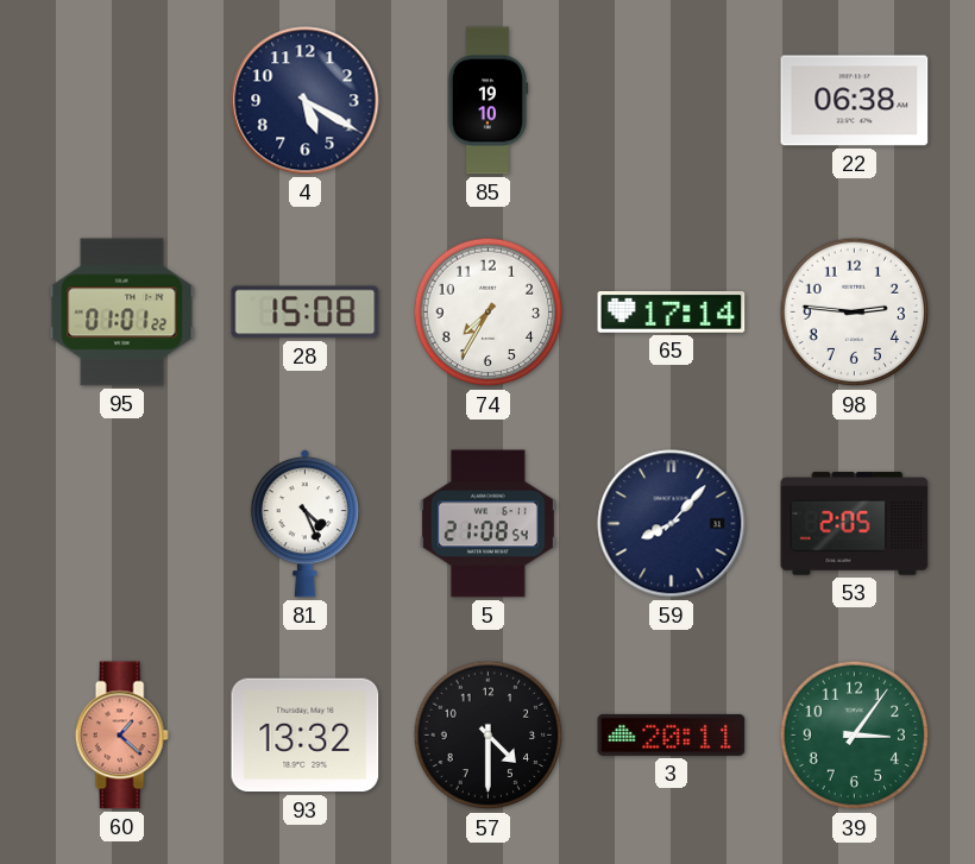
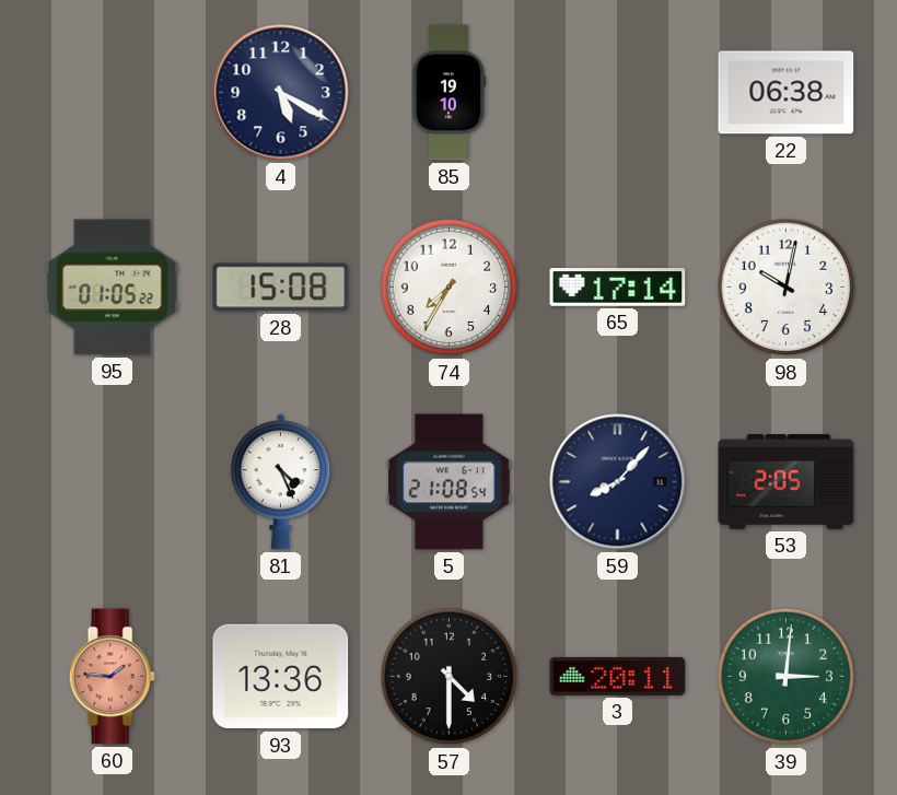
95: 01:01 -> 01:05 (113, 288)
98: 2:46 -> 10:02 (787, 288)
60: 1:22 -> 1:46 (112, 677)
93: 13:32 -> 13:36 (281, 677)
39: 3:06 -> 3:01 (787, 677)
